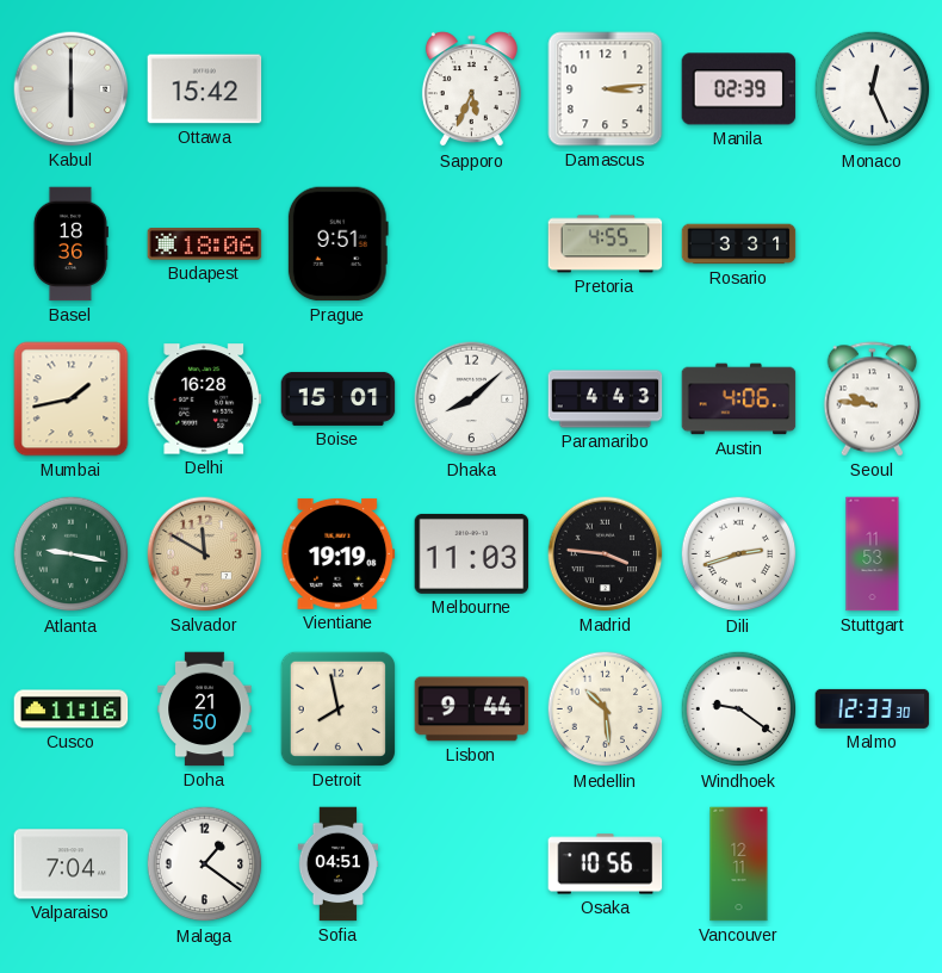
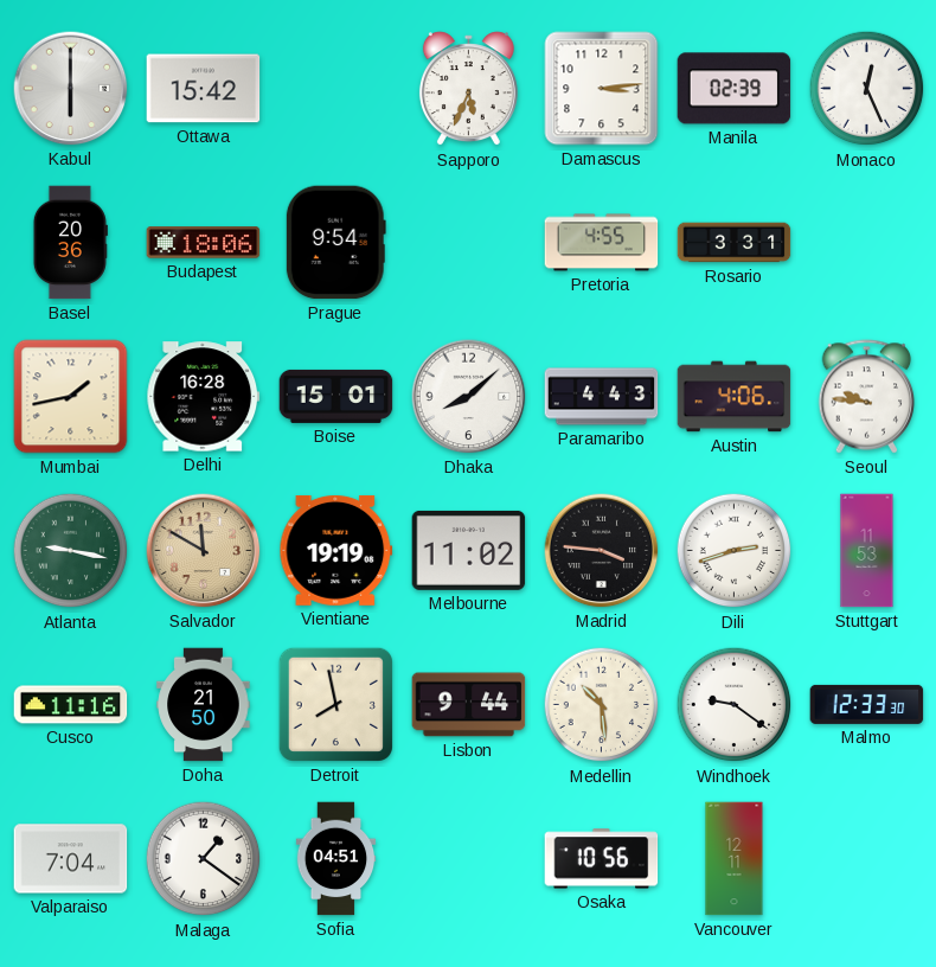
Basel: 18:36 -> 20:36 (70, 243)
Prague: 9:51 -> 9:54 (335, 243)
Melbourne: 11:03 -> 11:02 (469, 550)
